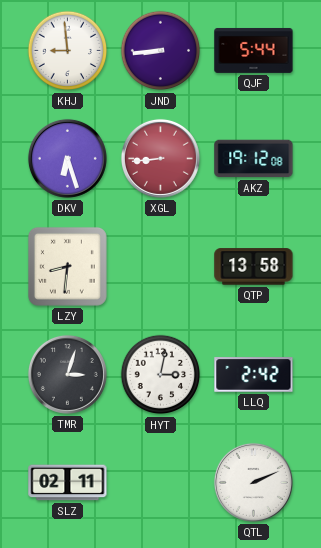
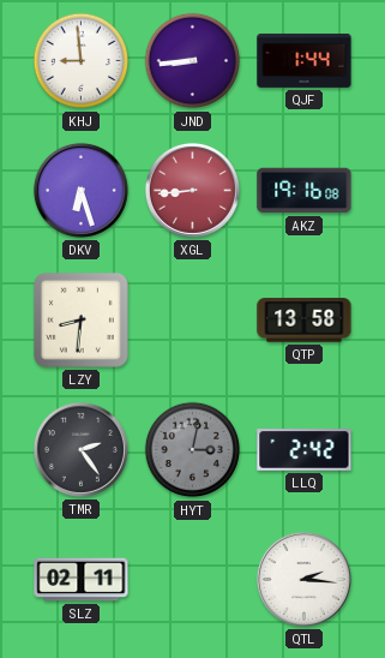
QJF: 5:44 -> 1:44 (305, 60)
AKZ: 19:12 -> 19:16 (305, 191)
TMR: 3:03 -> 2:24 (80, 449)
HYT dial: white -> grey (193, 450)
QTL: 2:11 -> 2:16 (303, 579)
